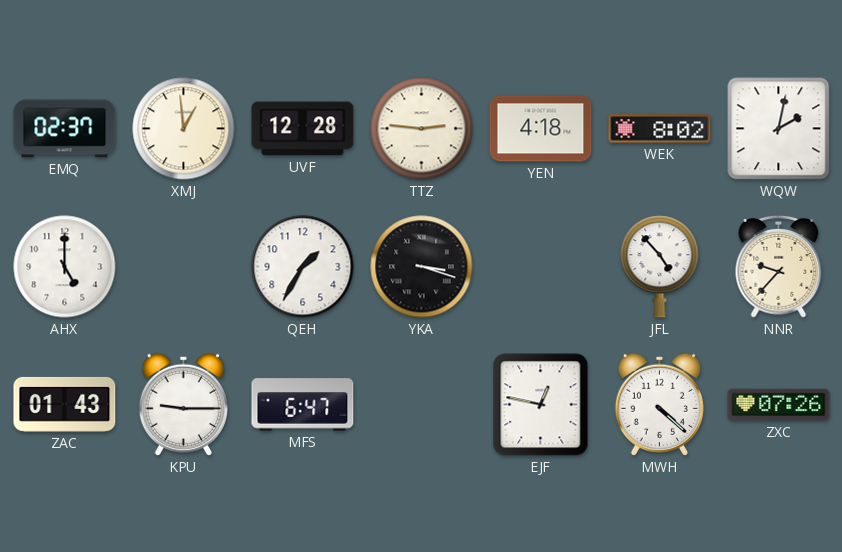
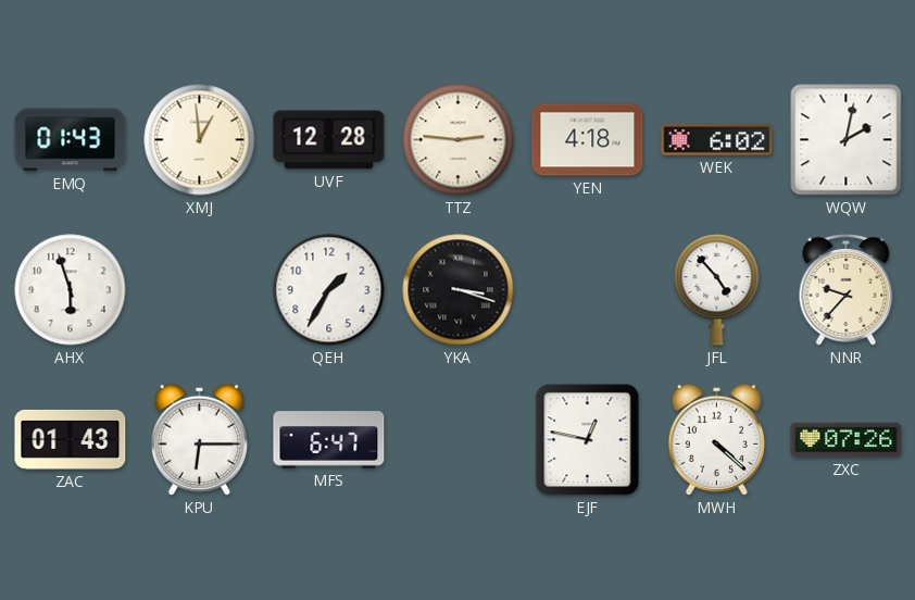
EMQ: 02:37 -> 01:43 (71, 140)
WEK: 8:02 -> 6:02 (717, 140)
AHX: 5:00 -> 5:57 (71, 290)
KPU: 9:15 -> 6:15 (199, 439)
